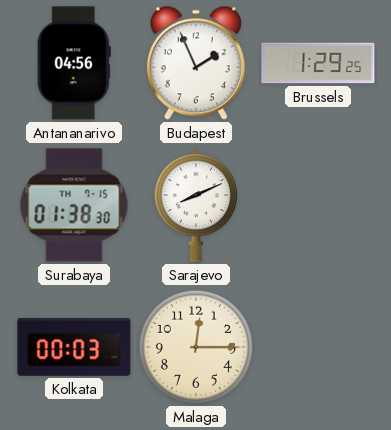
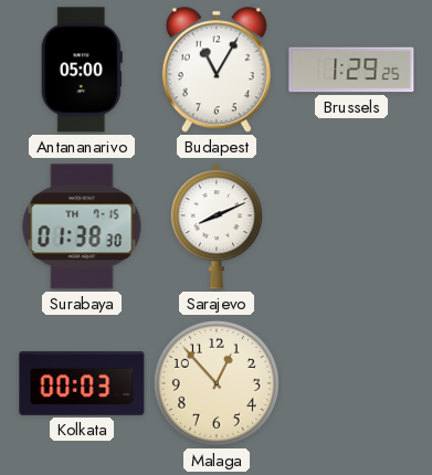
Antananarivo: 04:56 -> 05:00 (82, 70)
Budapest: 1:56 -> 11:05 (217, 70)
Malaga: 12:15 -> 12:53 (217, 383)
